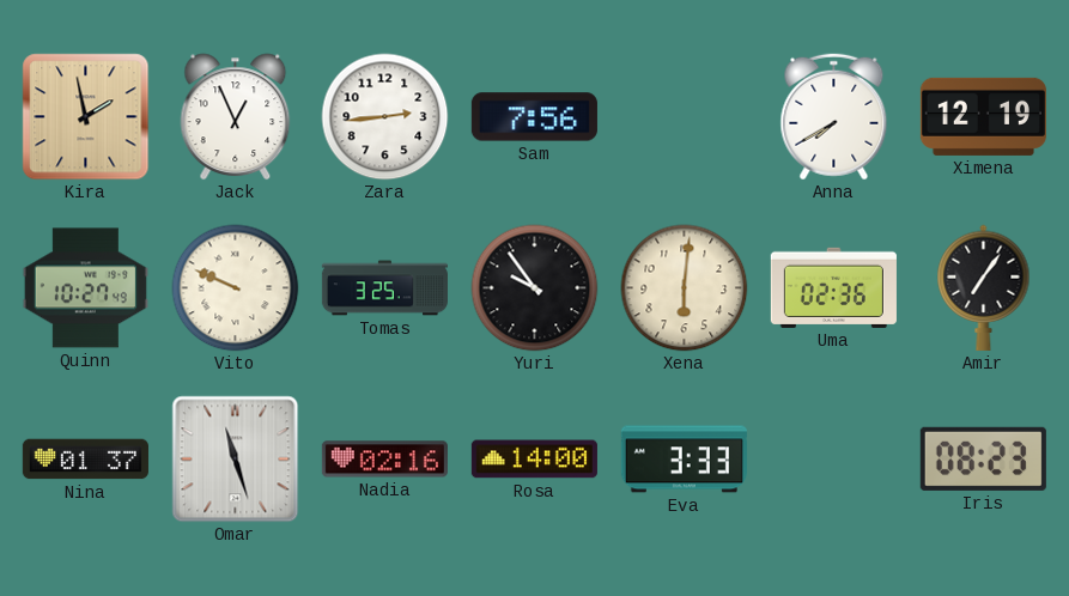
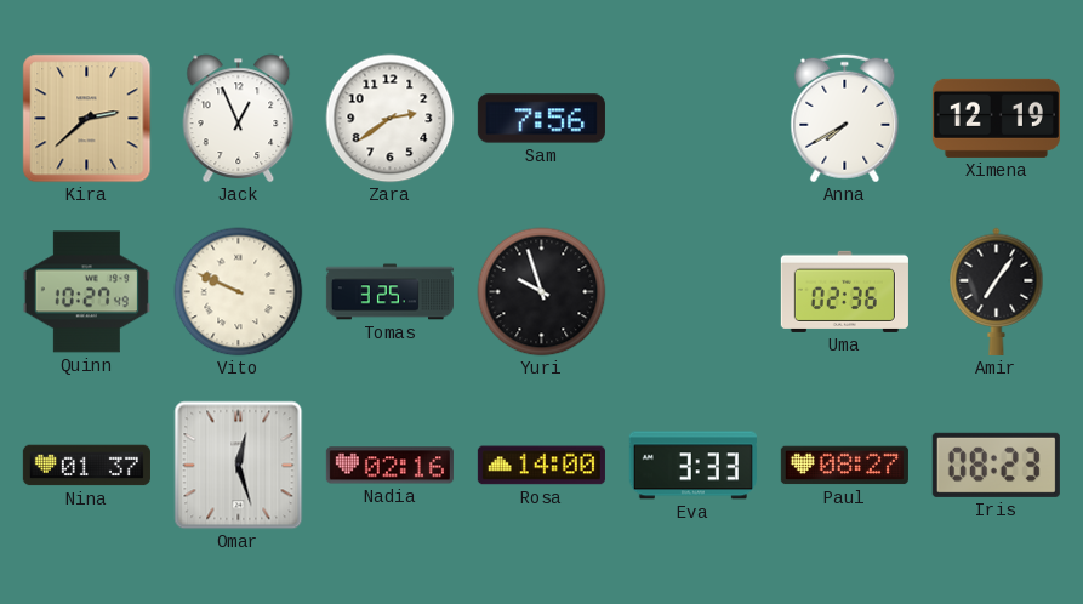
Kira: 1:58 -> 2:38 (87, 119)
Zara: 2:44 -> 2:39 (391, 119)
Yuri: 9:54 -> 9:57 (542, 292)
Xena: 6:01 -> none (685, 288)
Omar: 11:27 -> 12:27 (239, 466)
Paul: none -> 08:27 (844, 466)
